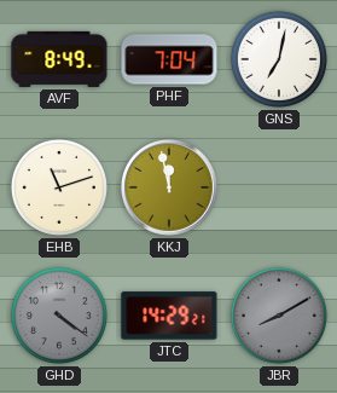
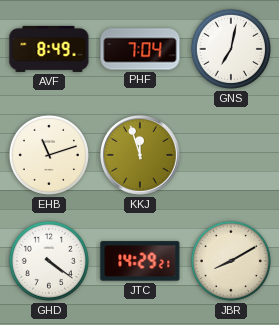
KKJ: 11:58 -> 11:57 (141, 156)
GHD dial: grey -> white (49, 261)
JBR dial: grey -> cream (231, 261)
